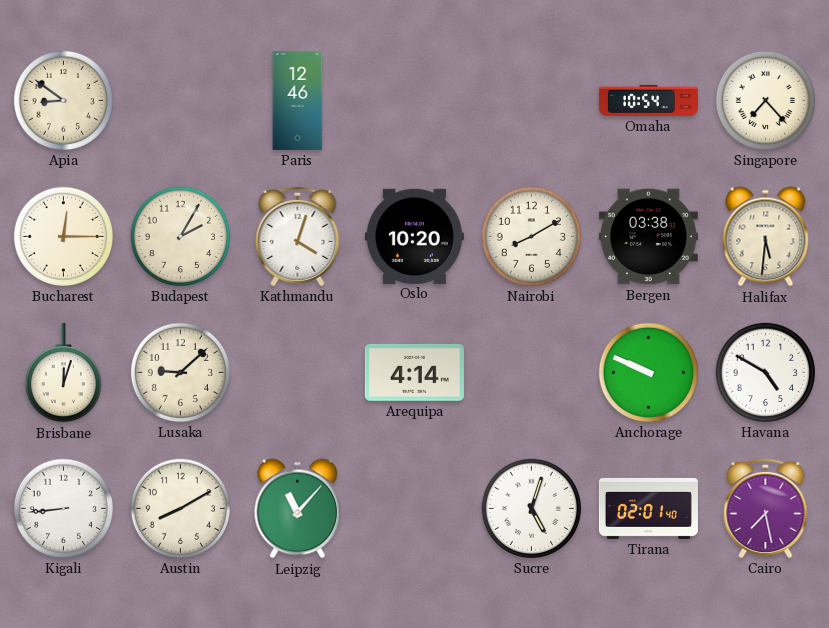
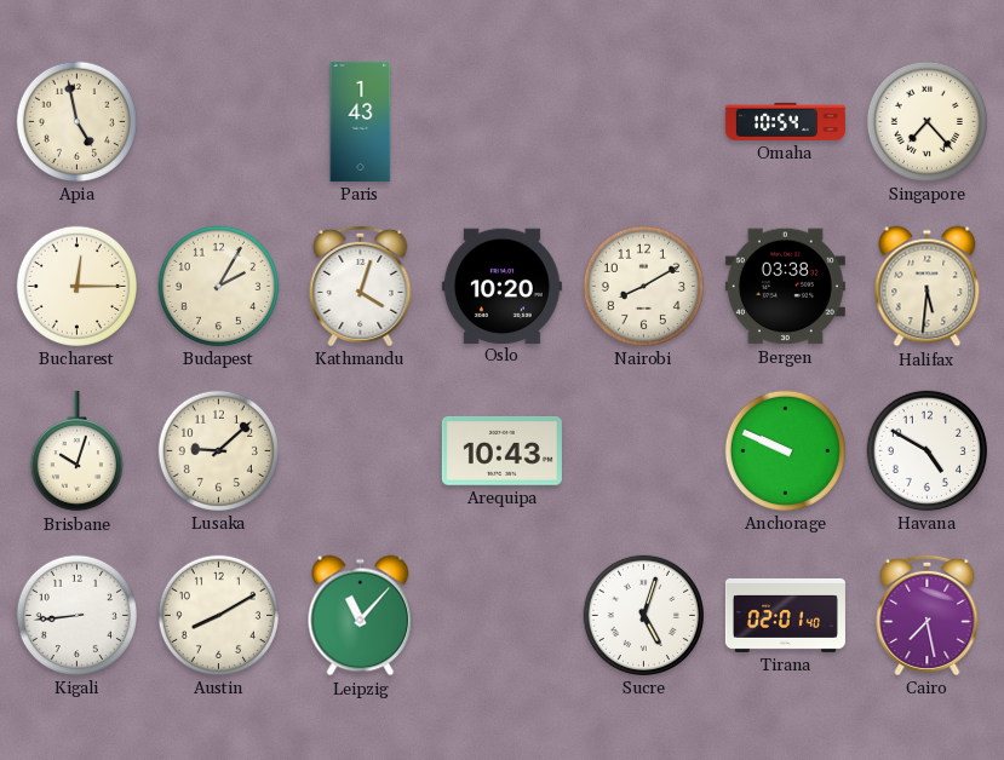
Apia: 8:51 -> 4:58 (76, 121)
Paris: 12:46 -> 1:43 (361, 121)
Brisbane: 12:03 -> 10:03 (76, 451)
Arequipa: 4:14 -> 10:43 (501, 451)
